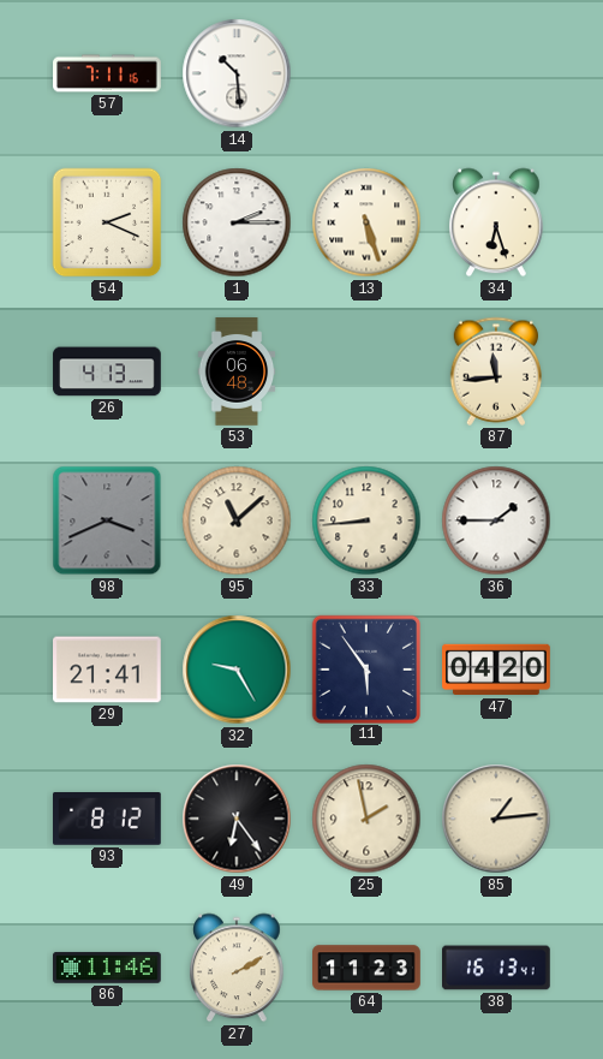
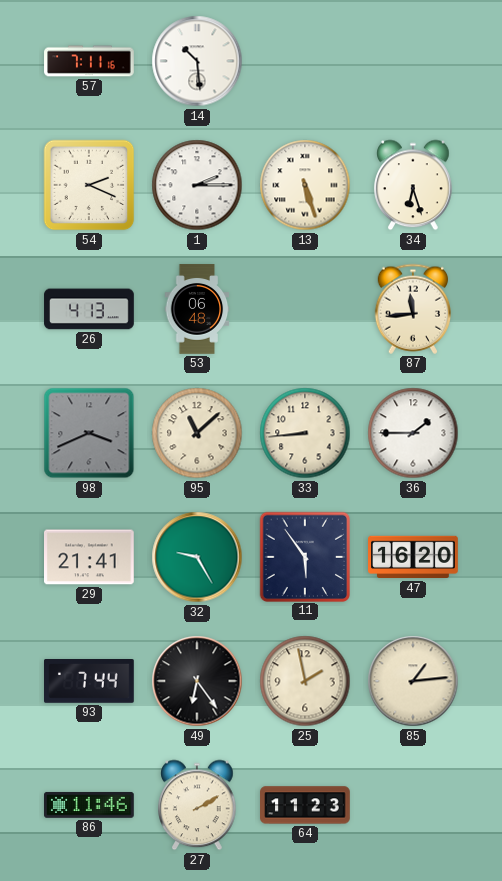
47: 04:20 -> 16:20 (413, 557)
93: 8:12 -> 7:44 (90, 682)
38: 16:13 -> none (497, 968)
